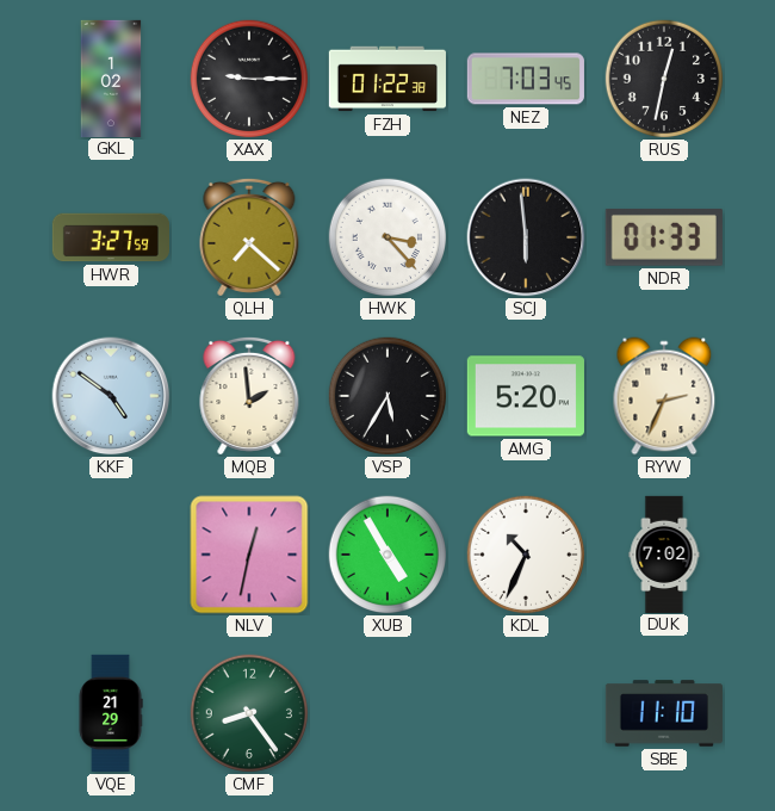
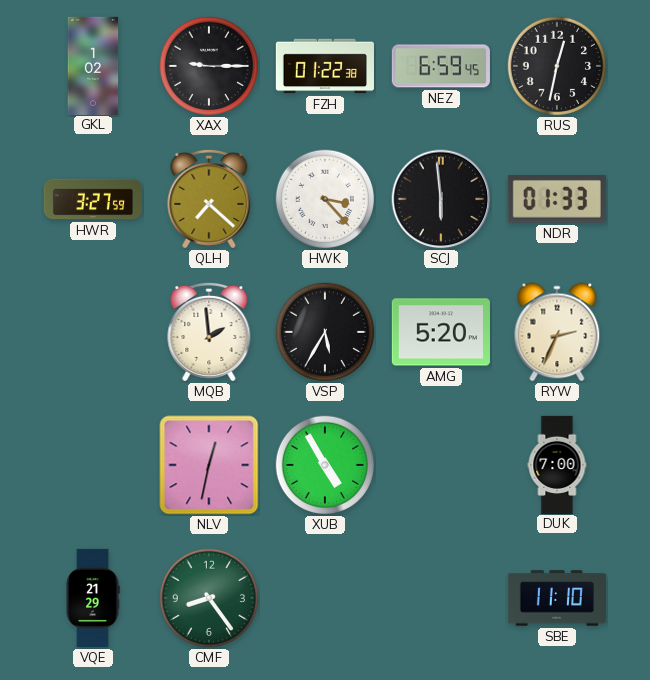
NEZ: 7:03 -> 6:59 (441, 66)
KKF: 4:51 -> none (111, 396)
KDL: 10:34 -> none (526, 555)
DUK: 7:02 -> 7:00 (557, 464)
